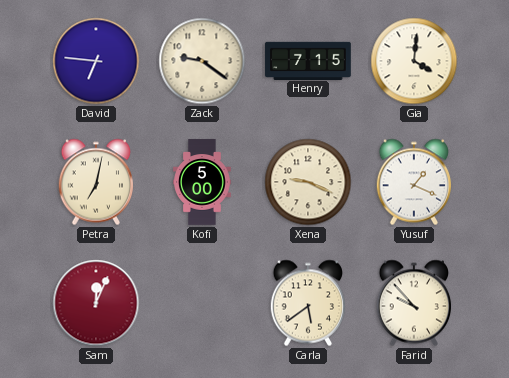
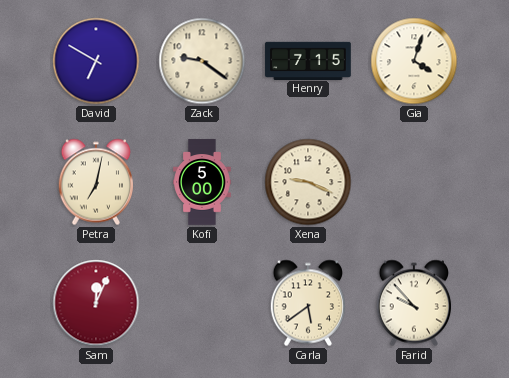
David: 6:46 -> 6:50 (96, 61)
Gia: 4:01 -> 4:03 (414, 61)
Yusuf: 1:19 -> none (413, 182)
